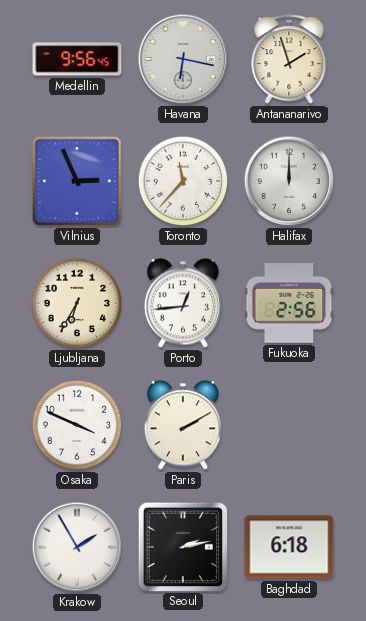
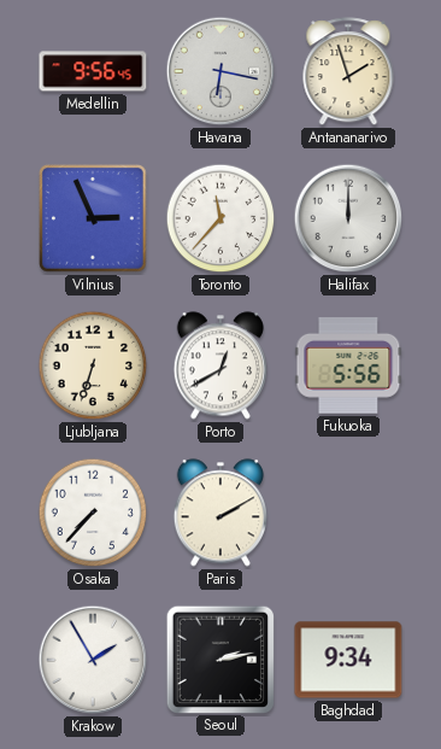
Ljubljana: 6:35 -> 6:33 (93, 365)
Porto: 12:44 -> 12:40 (219, 365)
Fukuoka: 2:56 -> 5:56 (348, 367)
Osaka: 3:49 -> 7:37 (93, 513)
Baghdad: 6:18 -> 9:34 (348, 660)
